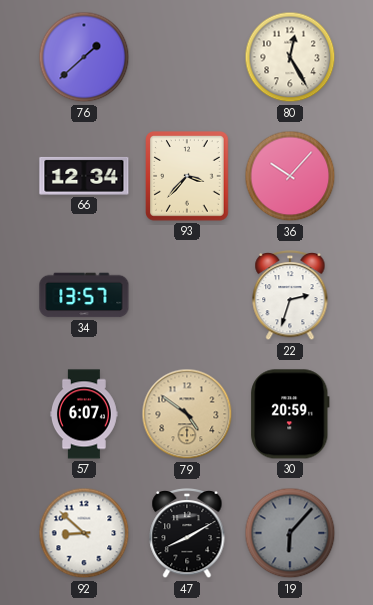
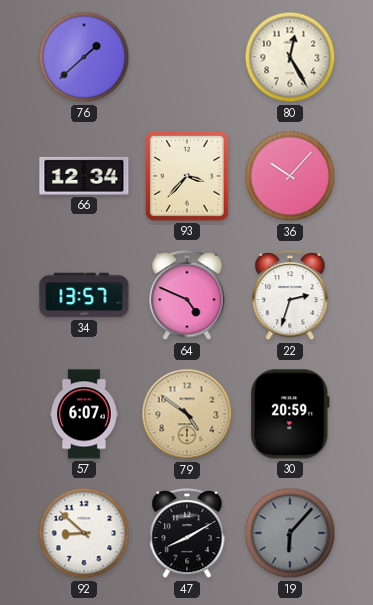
64: none -> 4:49 (187, 295)
